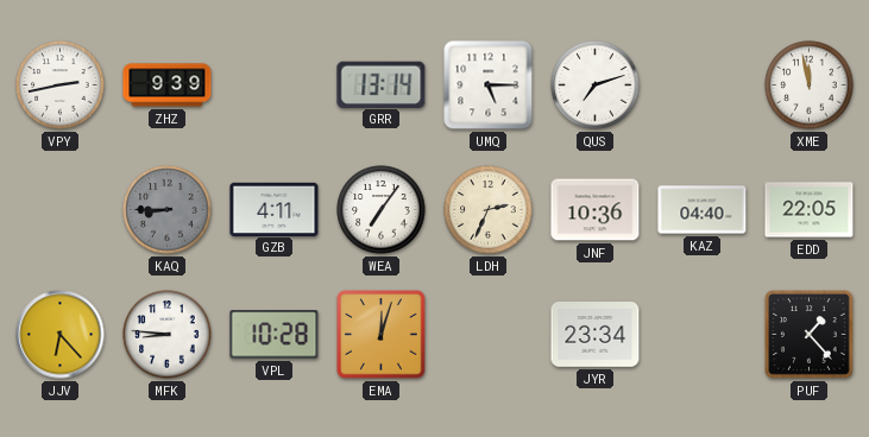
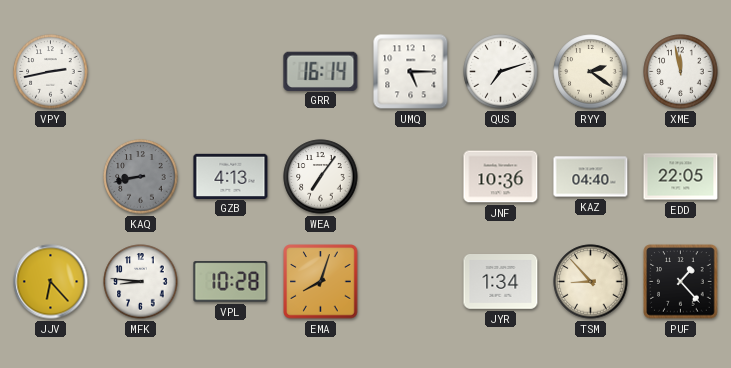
ZHZ: 9:39 -> none (168, 85)
GRR: 13:14 -> 16:14 (321, 71)
RYY: none -> 2:21 (591, 72)
KAQ: 8:45 -> 8:43 (141, 177)
GZB: 4:11 -> 4:13 (231, 176)
LDH: 2:34 -> none (489, 210)
EMA: 12:03 -> 8:03 (321, 282)
JYR: 23:34 -> 1:34 (501, 282)
TSM: none -> 8:53 (591, 282)
